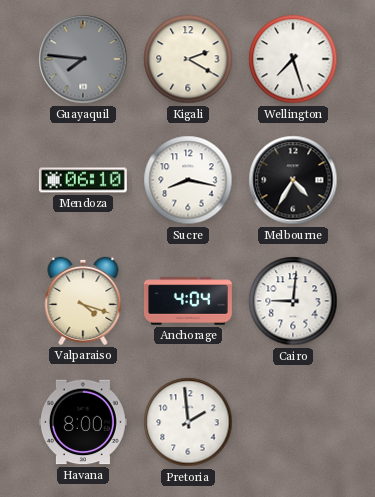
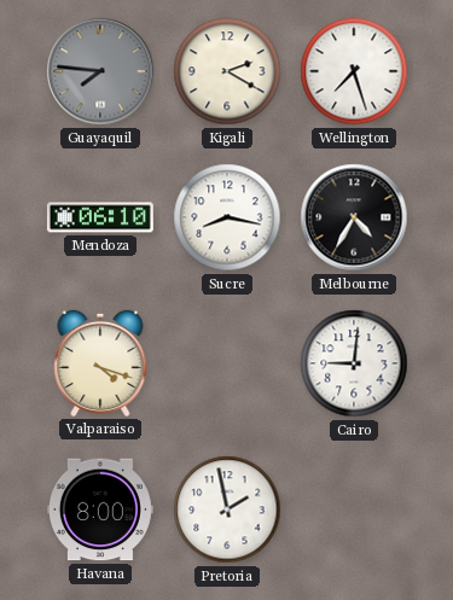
Anchorage: 4:04 -> none (188, 301)
Pretoria: 1:59 -> 1:58 (227, 509)
